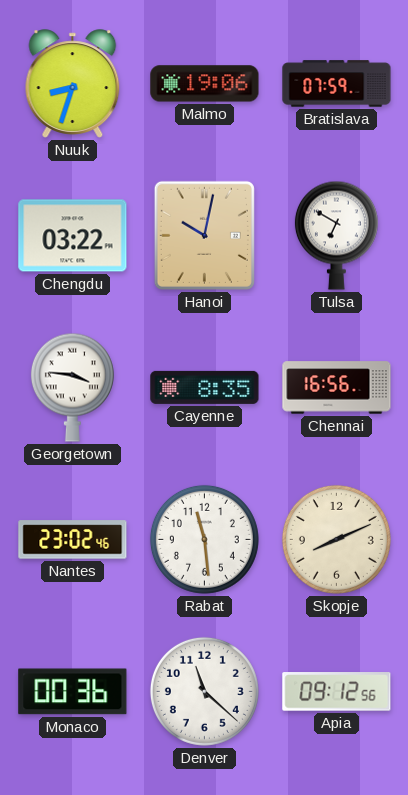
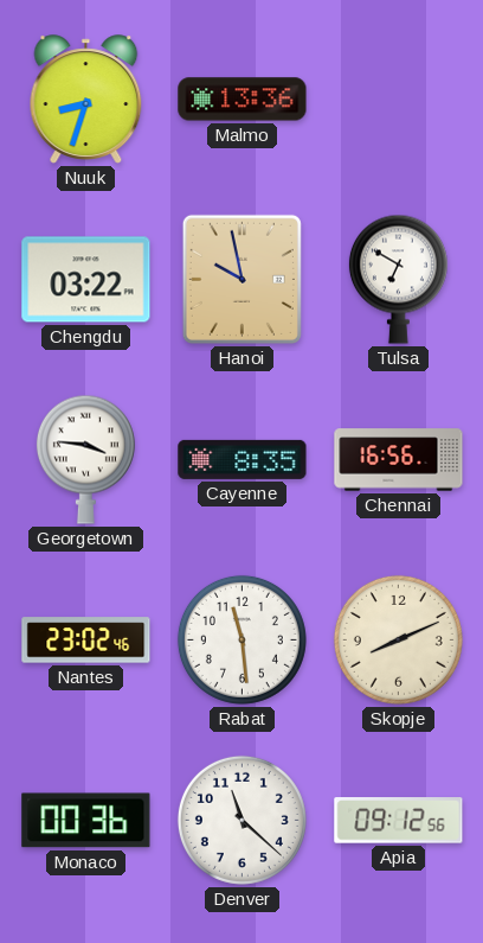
Malmo: 19:06 -> 13:36 (243, 100)
Bratislava: 07:59 -> none (337, 84)
Hanoi: 10:02 -> 9:58 (241, 279)
